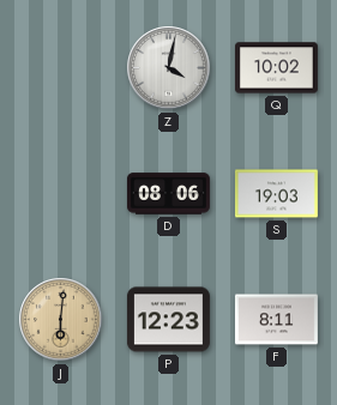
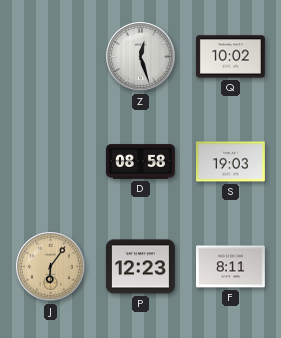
Z: 4:02 -> 12:27 (141, 57)
D: 08:06 -> 08:58 (140, 162)
J: 6:01 -> 6:06 (51, 267)
